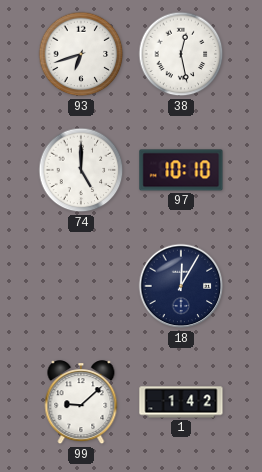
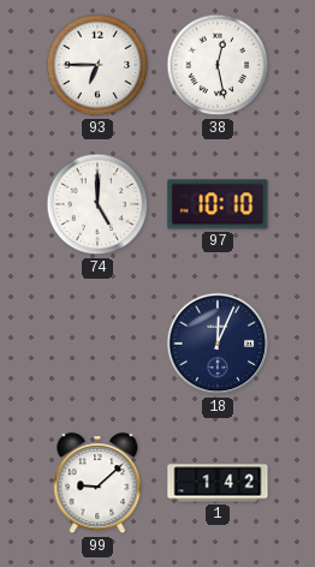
93: 6:42 -> 6:45 (97, 65)
18: 12:05 -> 12:04 (218, 344)
